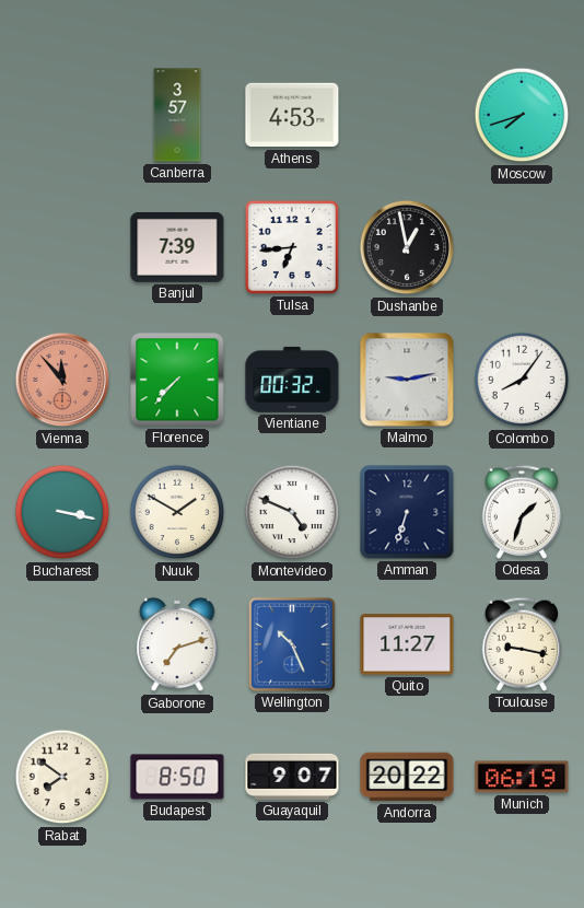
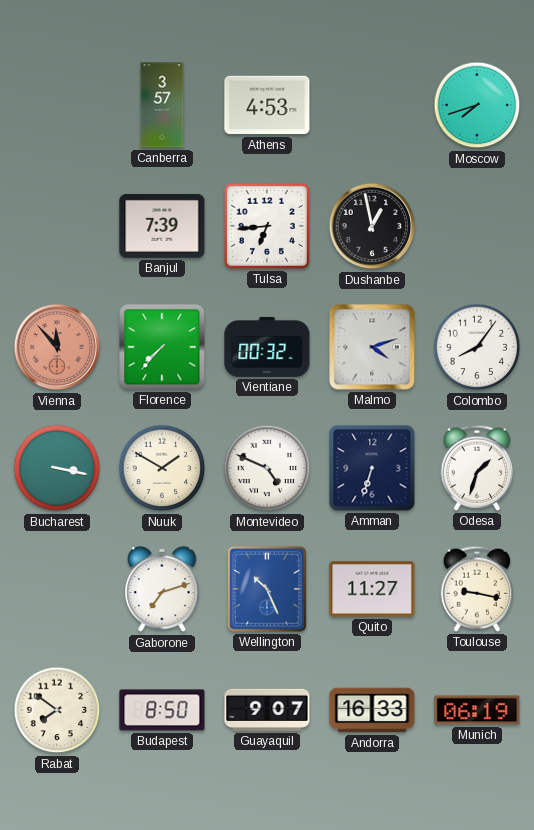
Malmo: 9:13 -> 4:12 (372, 347)
Andorra: 20:22 -> 16:33 (372, 710)
